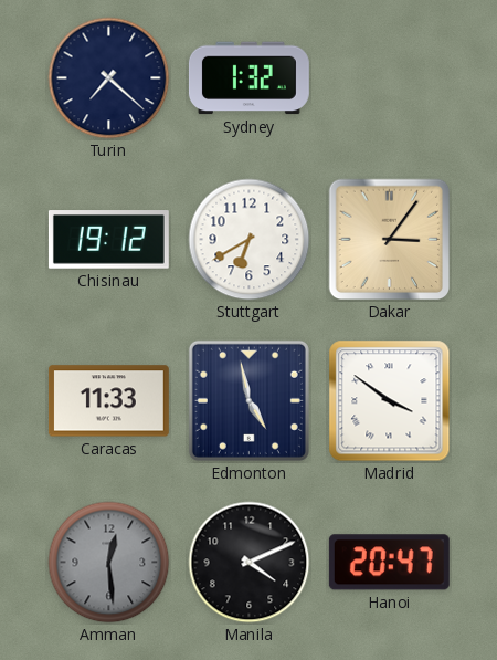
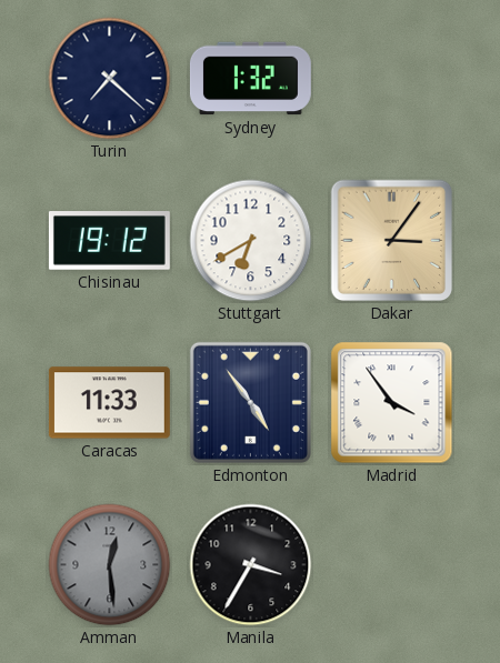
Edmonton: 4:58 -> 4:54 (250, 402)
Madrid: 3:51 -> 3:54 (392, 403)
Manila: 4:11 -> 3:35 (251, 565)
Hanoi: 20:47 -> none (389, 563)
